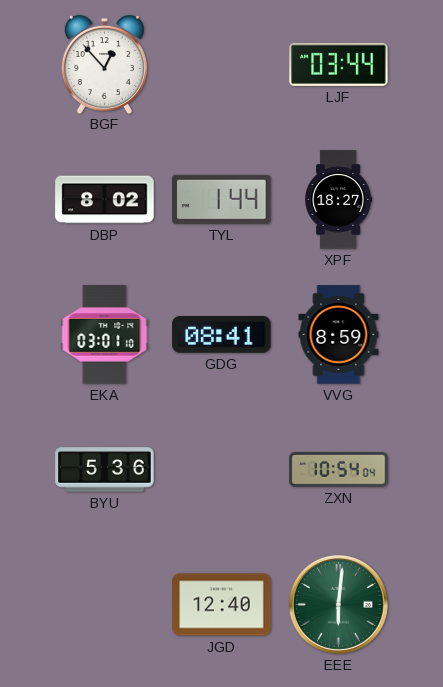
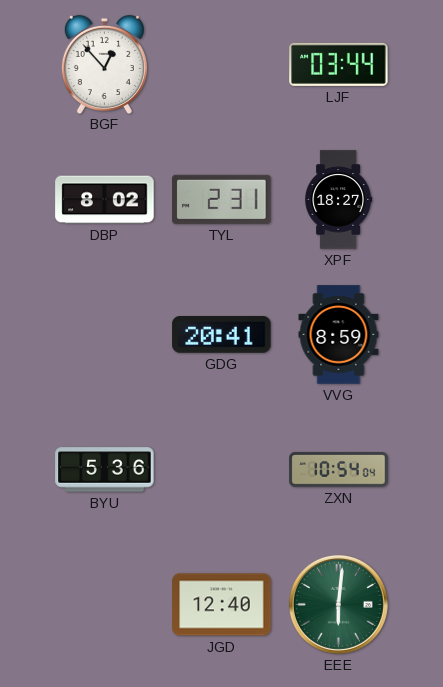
TYL: 1:44 -> 2:31 (222, 199)
EKA: 03:01 -> none (105, 335)
GDG: 08:41 -> 20:41 (222, 335)
